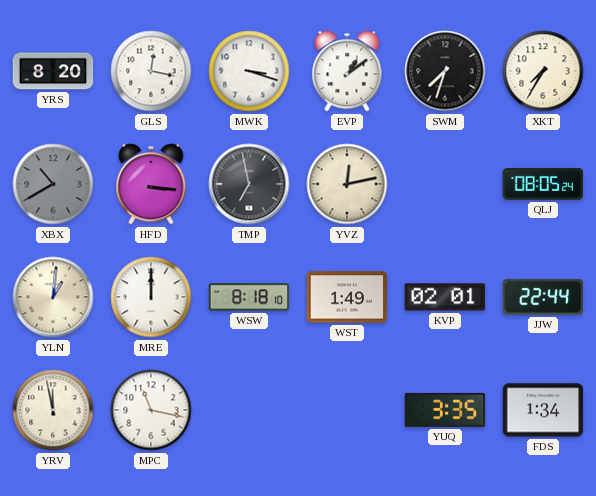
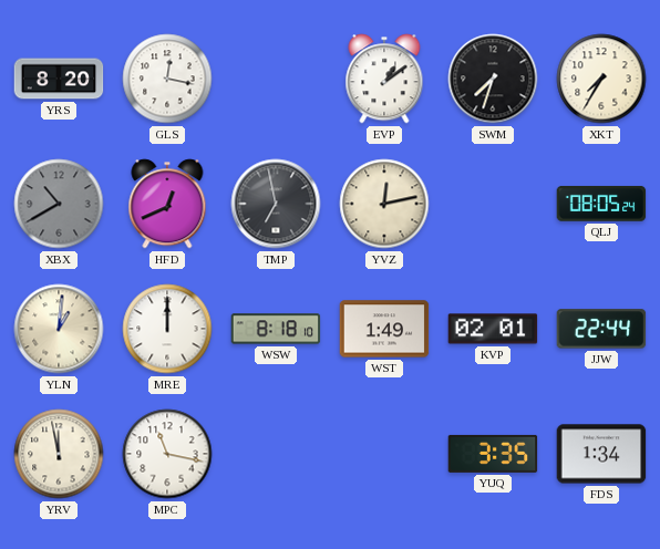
MWK: 3:18 -> none (249, 71)
HFD: 3:16 -> 12:41 (167, 204)
